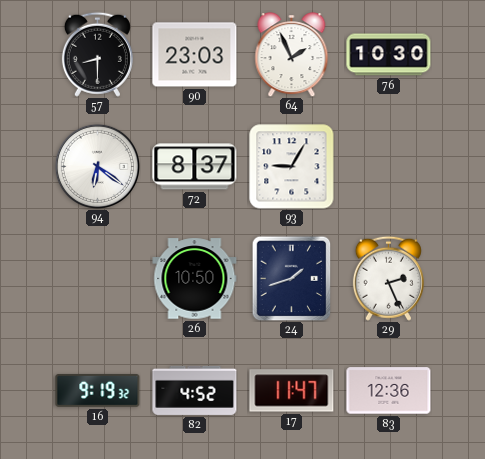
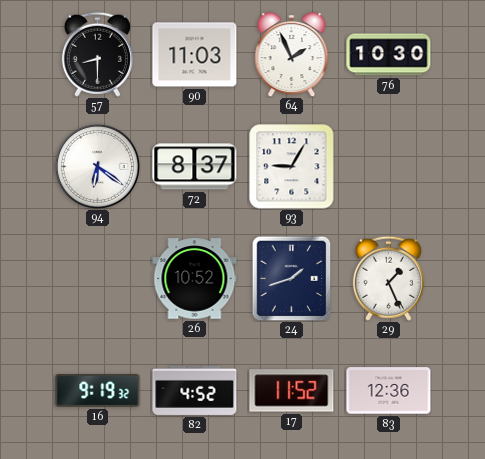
90: 23:03 -> 11:03 (195, 55)
26: 10:50 -> 10:52 (195, 279)
29: 2:26 -> 1:26 (388, 278)
17: 11:47 -> 11:52 (292, 391)
